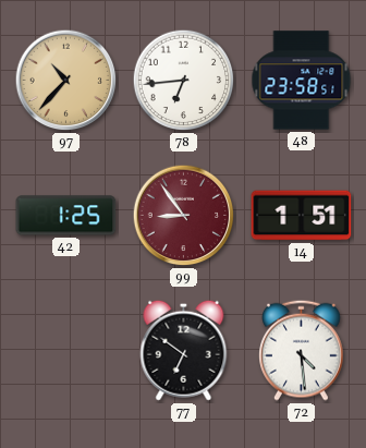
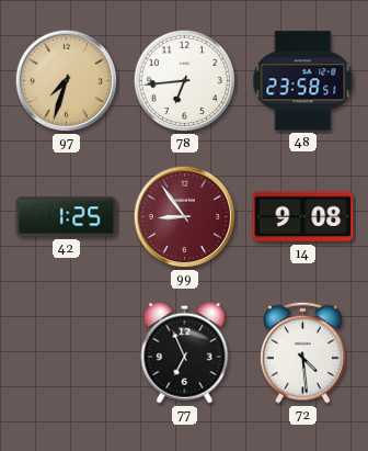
97: 10:37 -> 7:33 (67, 81)
14: 1:51 -> 9:08 (303, 217)
77: 6:51 -> 6:56 (185, 352)
